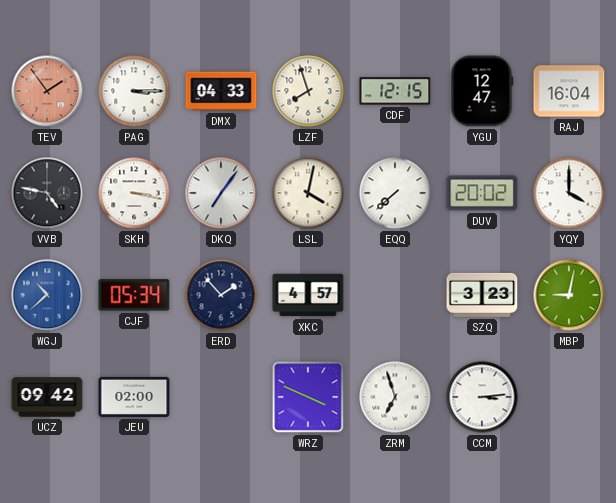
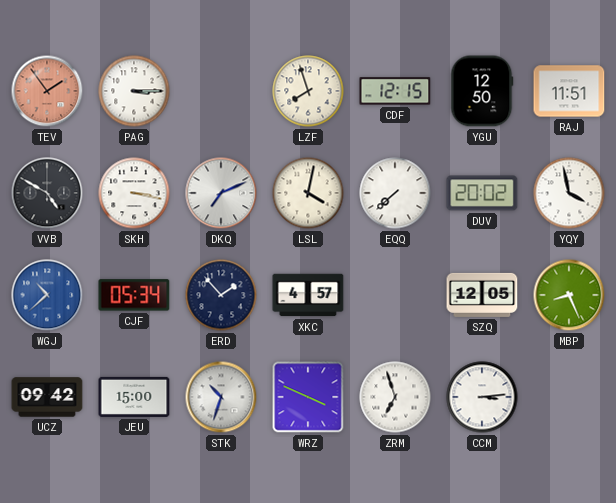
DMX: 04:33 -> none (221, 91)
YGU: 12:47 -> 12:50 (482, 91)
RAJ: 16:04 -> 11:51 (569, 91)
VVB: 4:47 -> 4:50 (47, 193)
DKQ: 7:06 -> 7:11 (221, 193)
YQY: 4:00 -> 3:58 (569, 193)
SZQ: 3:23 -> 12:05 (482, 295)
MBP: 9:02 -> 8:26 (569, 295)
JEU: 02:00 -> 15:00 (134, 397)
STK: none -> 10:33 (221, 397)
